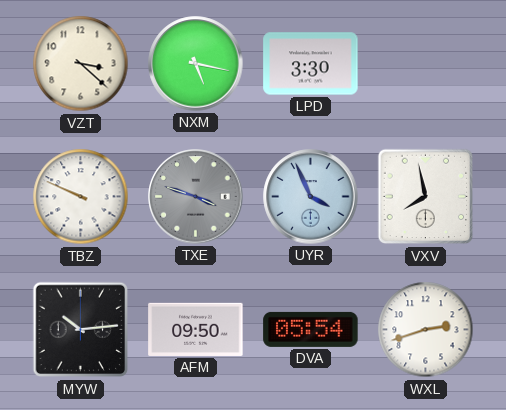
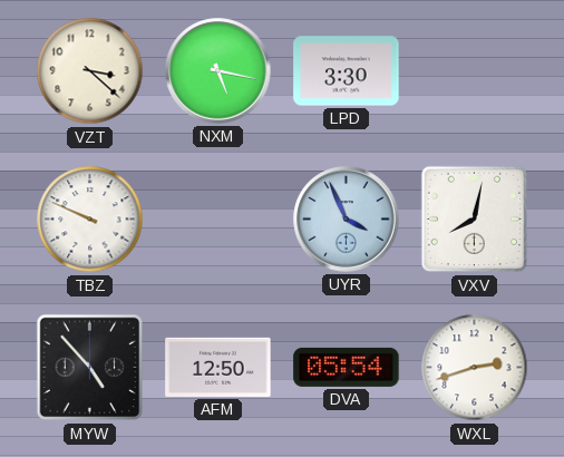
TXE: 3:48 -> none (196, 197)
VXV: 7:58 -> 8:02 (475, 220)
MYW: 10:14 -> 4:53 (90, 368)
AFM: 09:50 -> 12:50 (218, 367)
